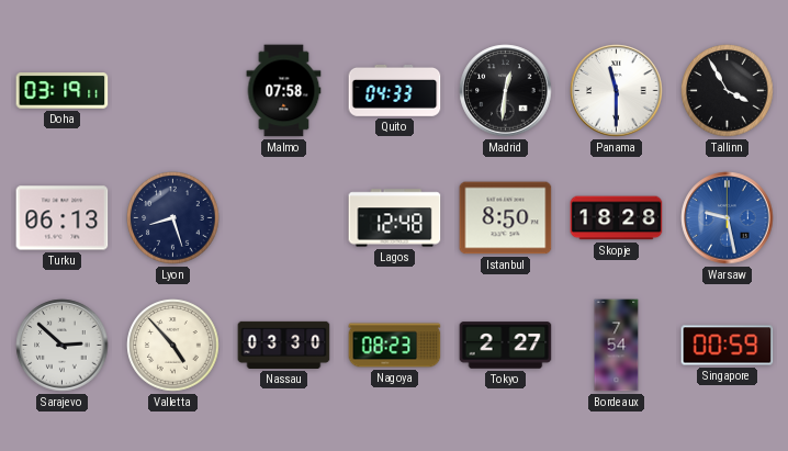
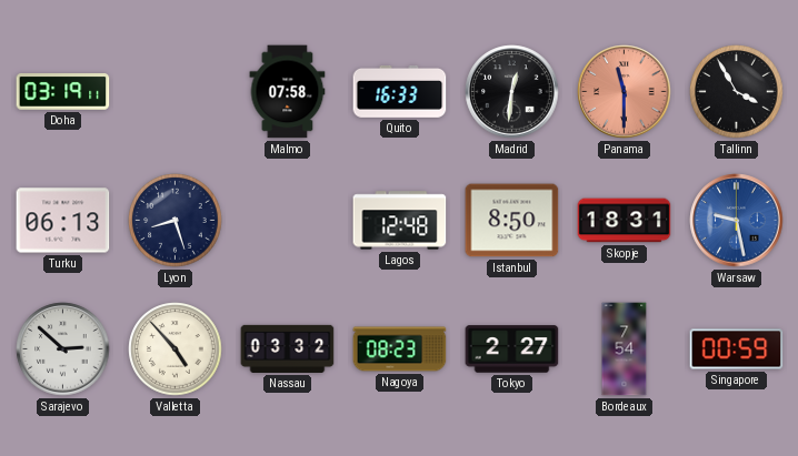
Quito: 04:33 -> 16:33 (400, 92)
Panama dial: white -> salmon (625, 92)
Skopje: 18:28 -> 18:31 (625, 221)
Nassau: 03:30 -> 03:32 (288, 348)
